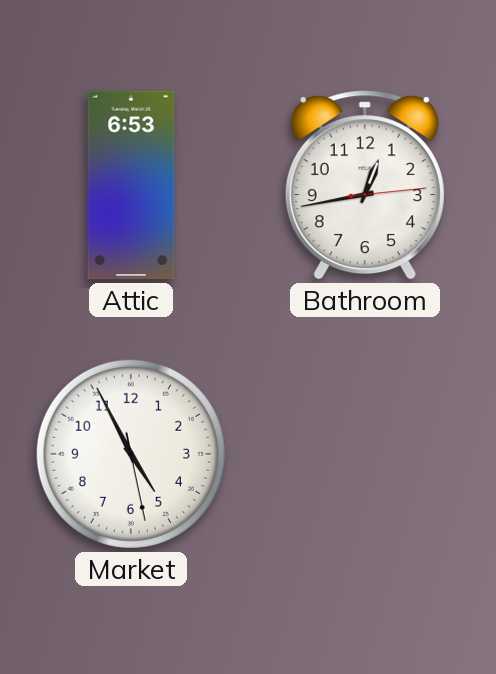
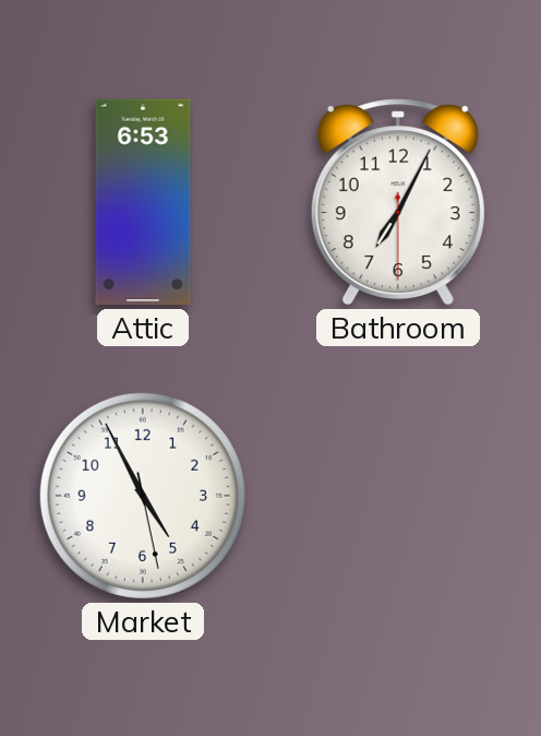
Bathroom: 12:43 -> 7:04 (398, 202)
